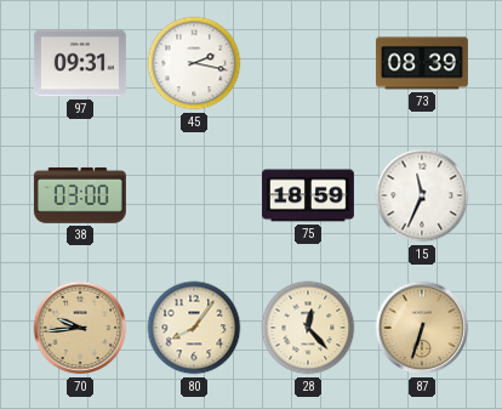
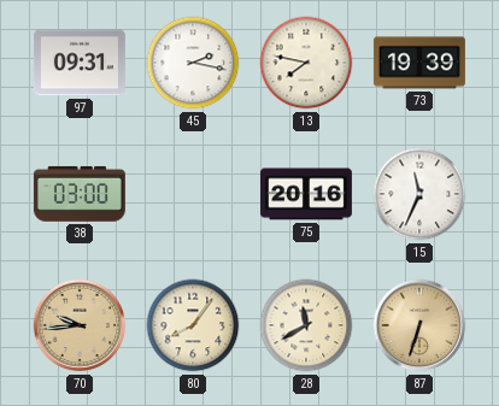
13: none -> 7:47 (306, 63)
73: 08:39 -> 19:39 (419, 63)
75: 18:59 -> 20:16 (306, 194)
28: 12:23 -> 11:40 (306, 325)
